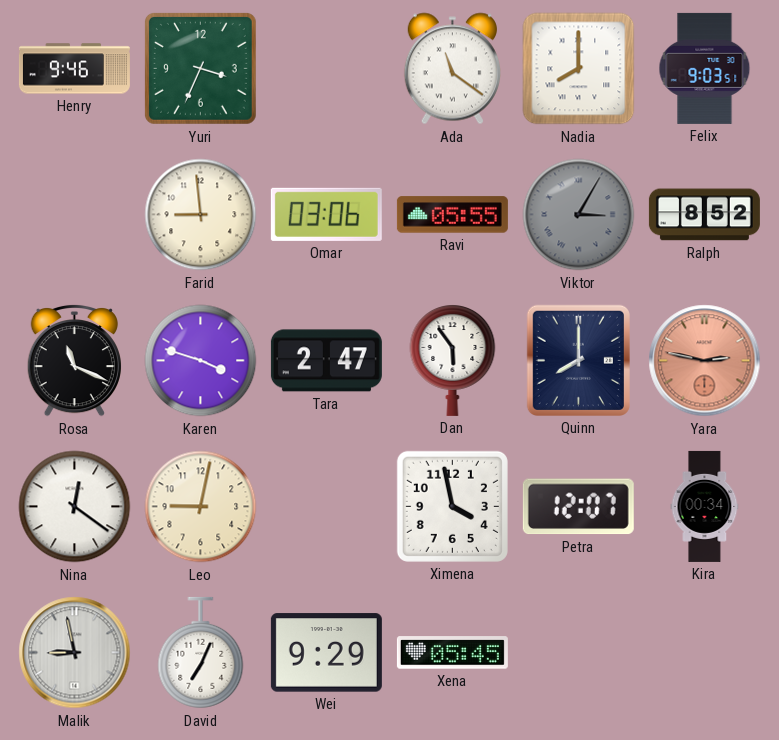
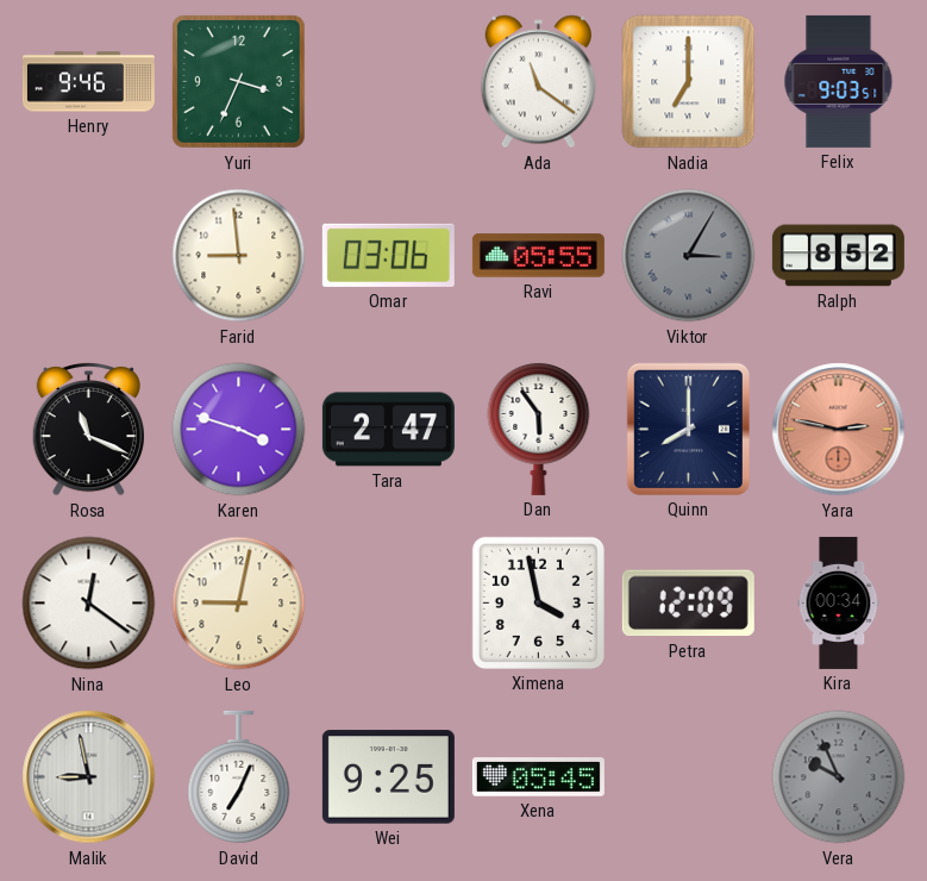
Nadia: 8:00 -> 7:00 (689, 82)
Petra: 12:07 -> 12:09 (688, 604)
Wei: 9:29 -> 9:25 (388, 777)
Vera: none -> 9:56 (839, 777)
